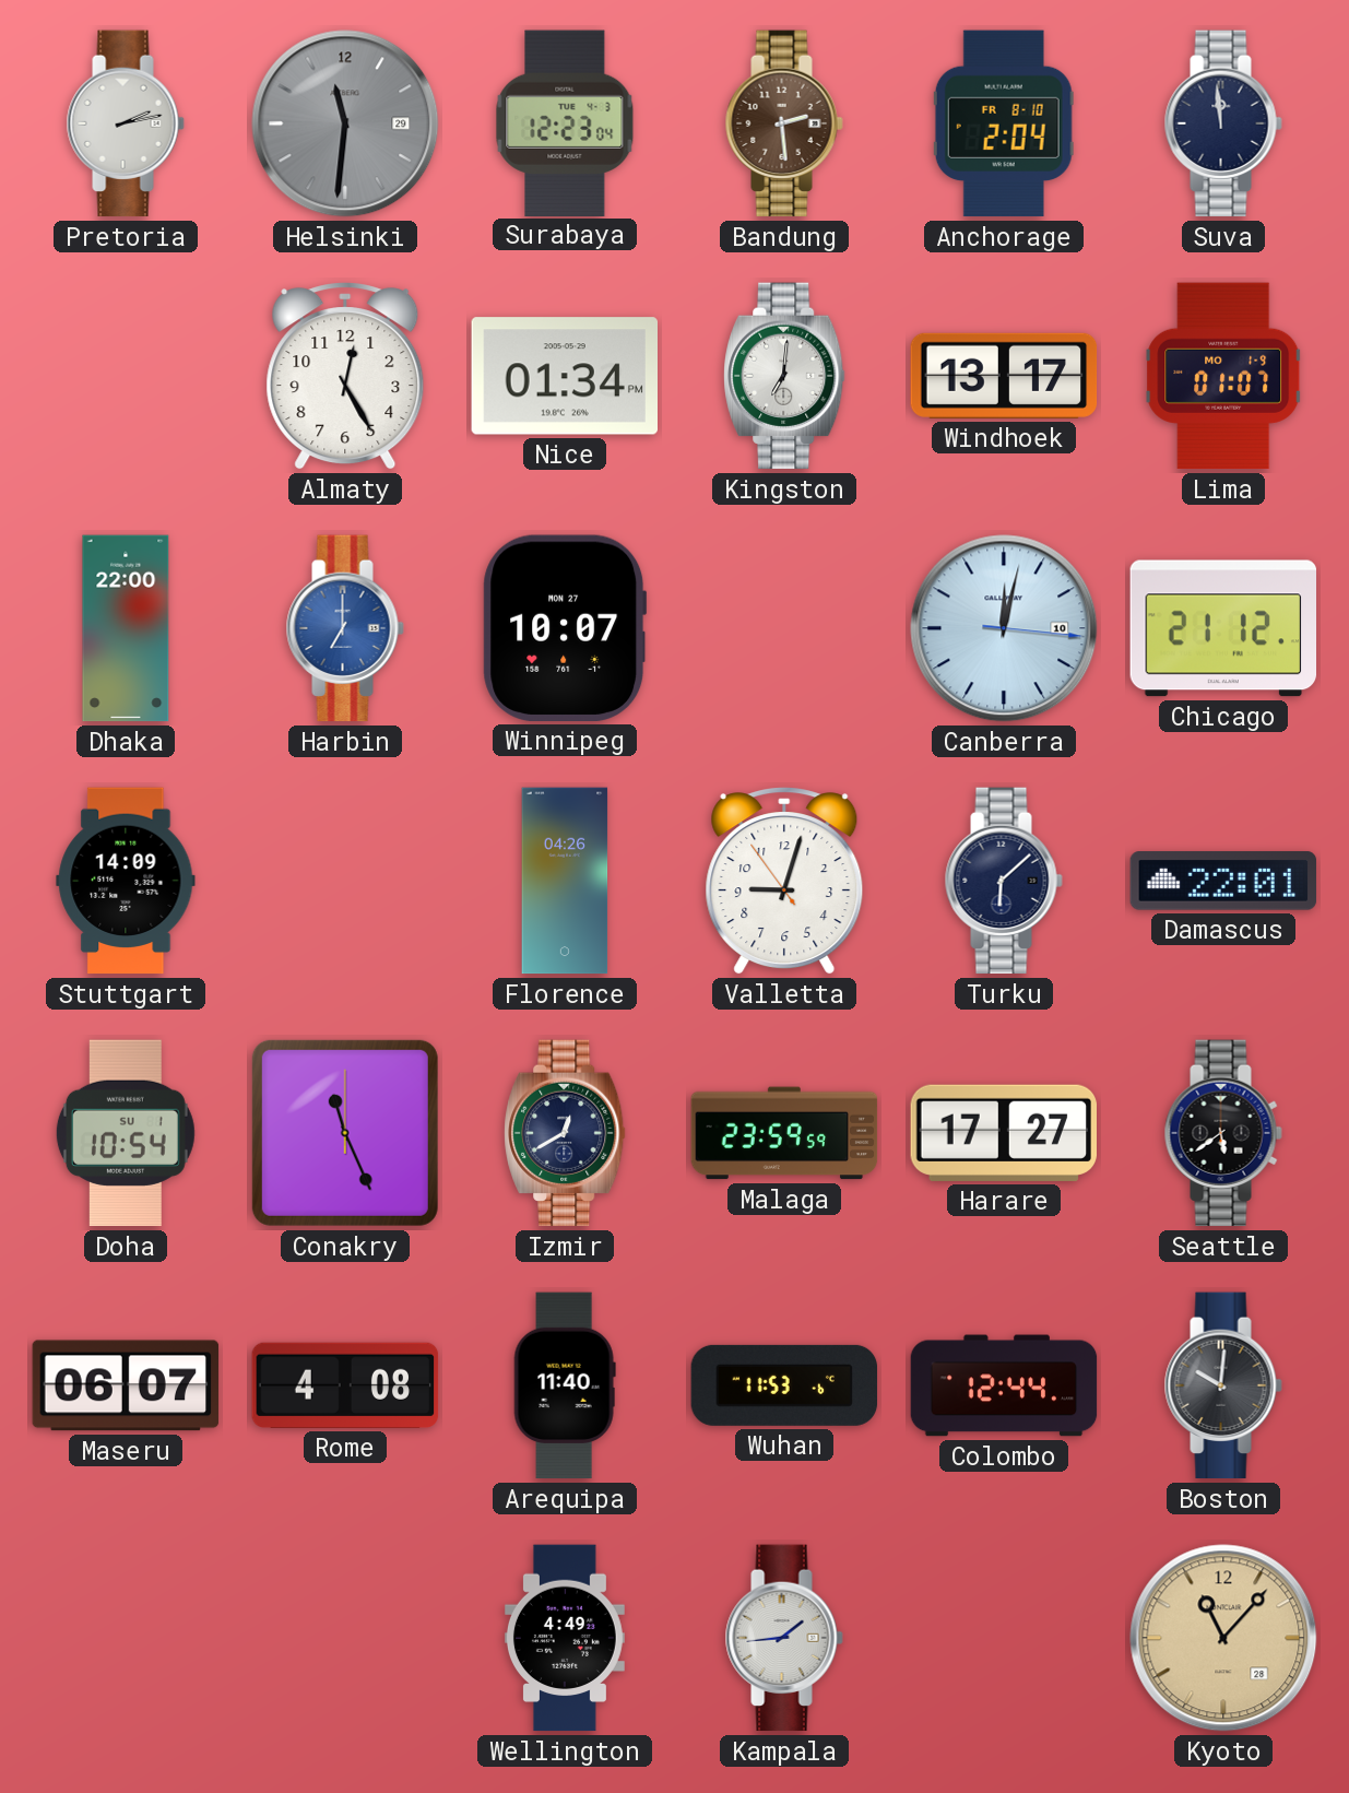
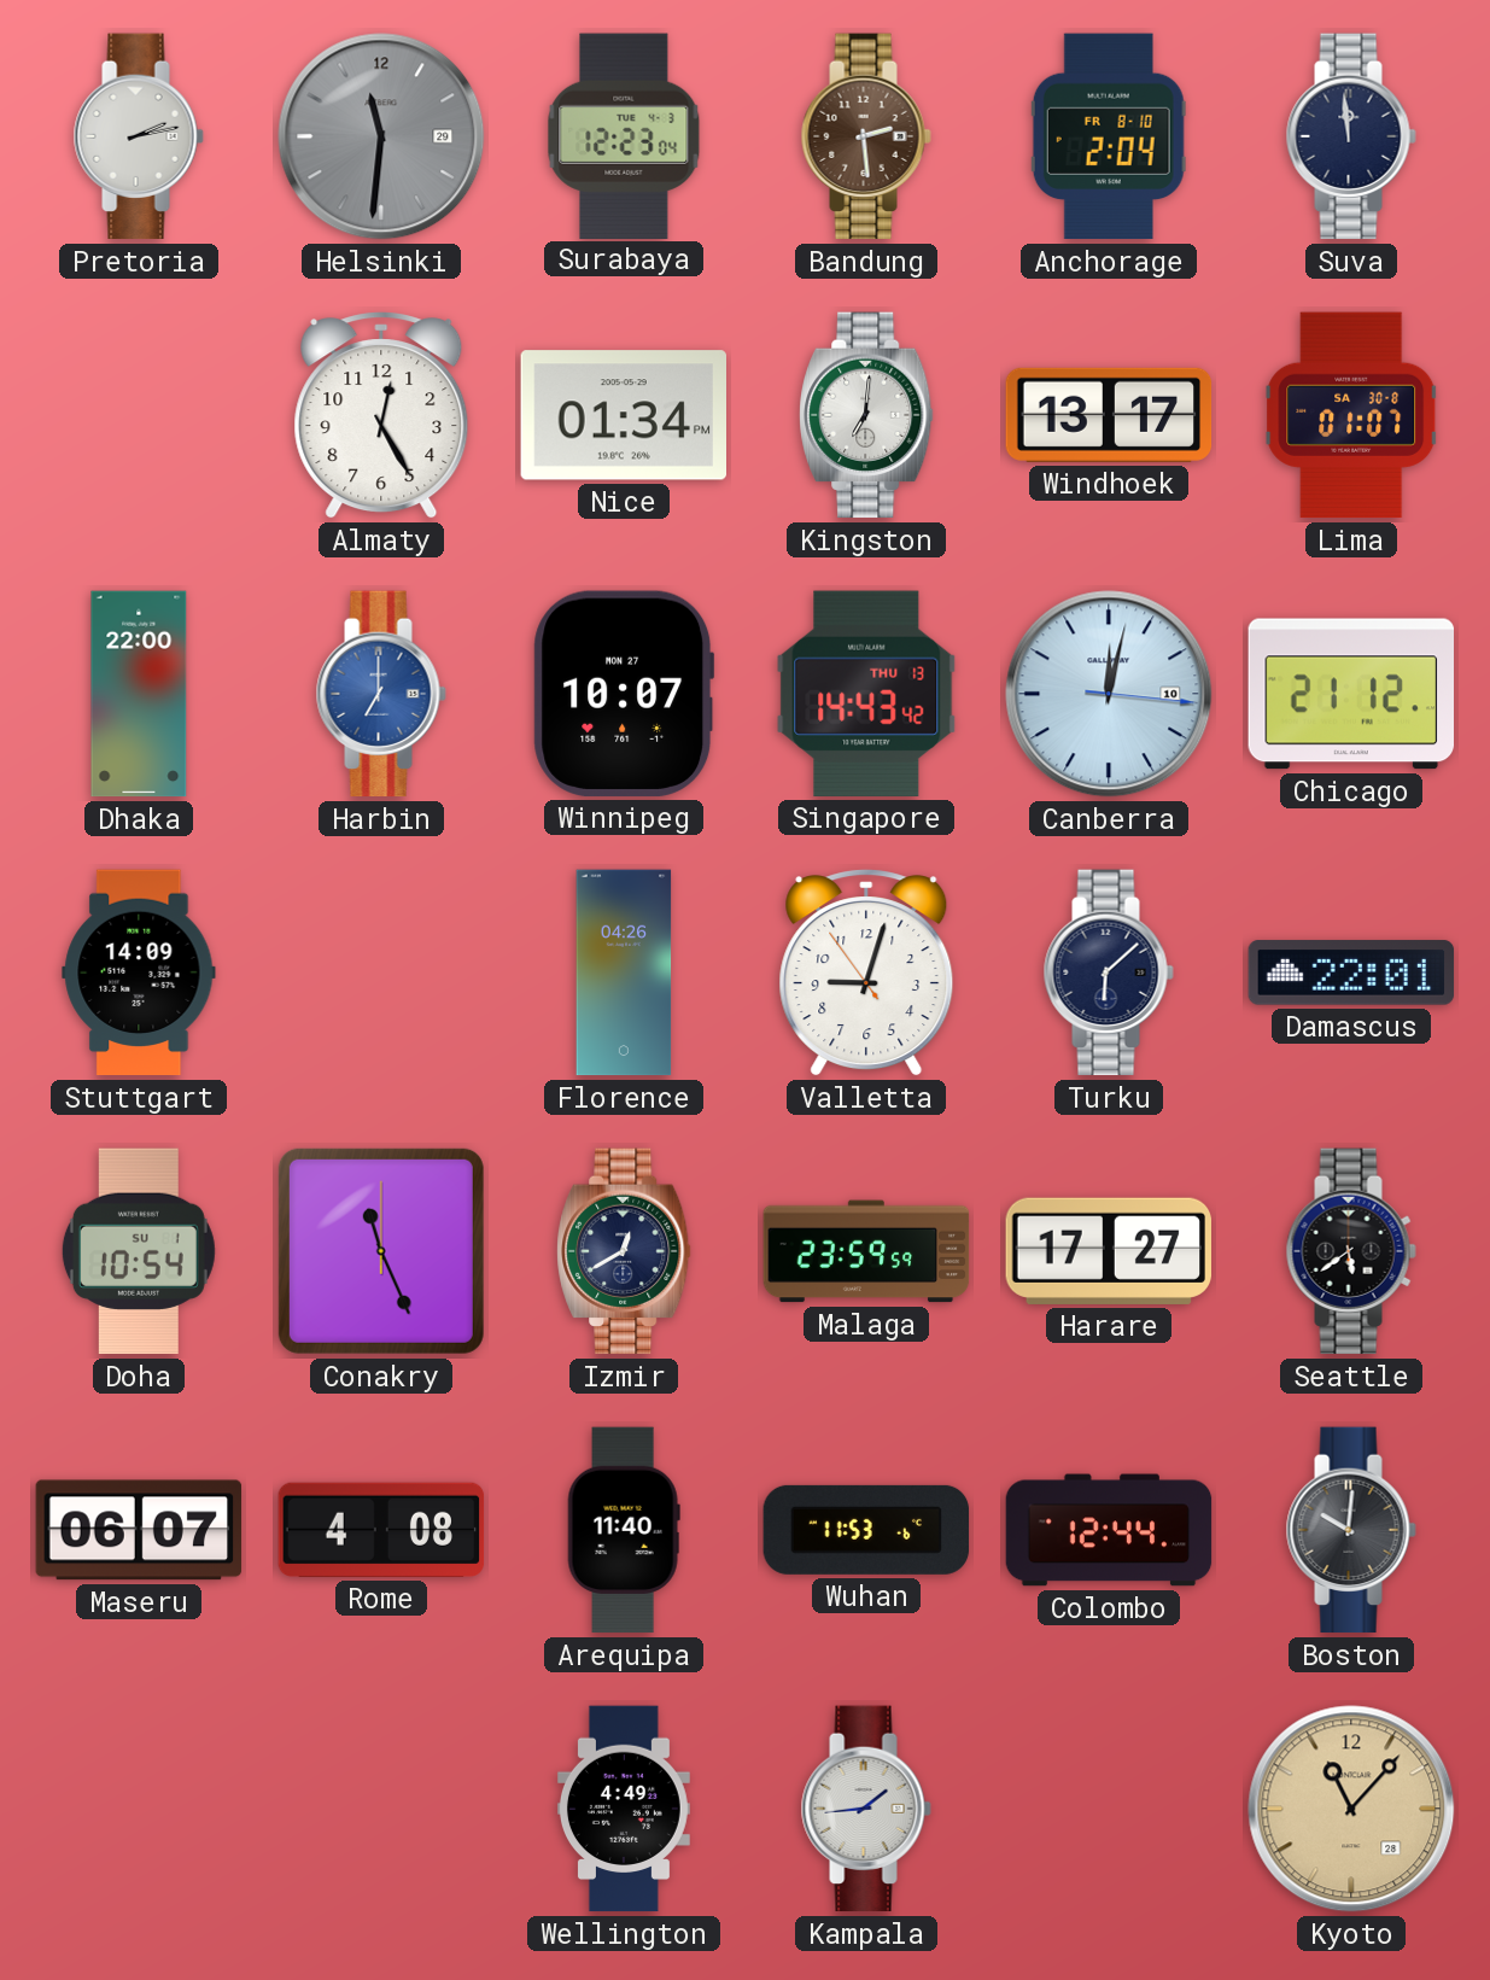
Lima date: MO 1-9 -> SA 30-8 (1351, 415)
Singapore: none -> 14:43 (866, 694)
